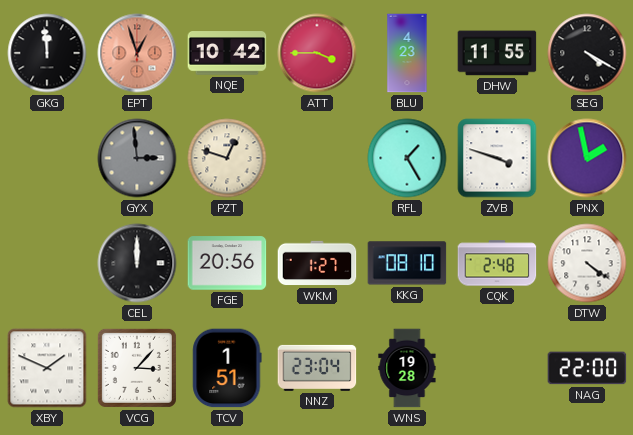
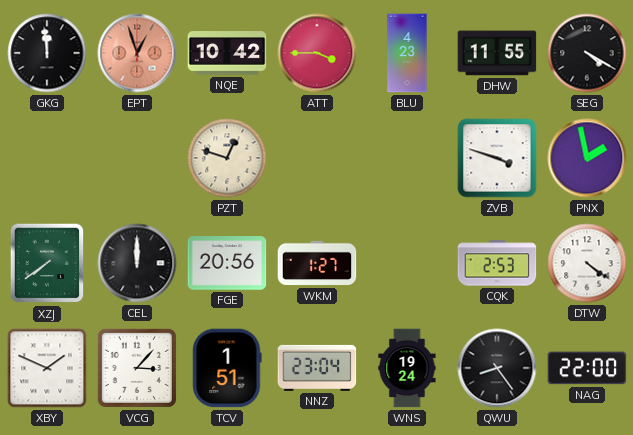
GYX: 2:59 -> none (137, 158)
RFL: 1:25 -> none (407, 158)
XZJ: none -> 7:39 (47, 263)
KKG: 08:10 -> none (407, 263)
CQK: 2:48 -> 2:53 (497, 263)
WNS: 19:28 -> 19:24 (407, 368)
QWU: none -> 8:24 (497, 368)
